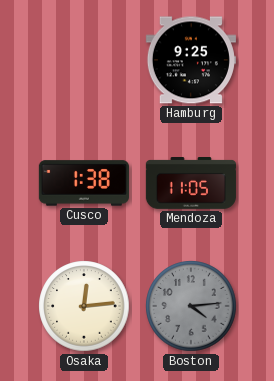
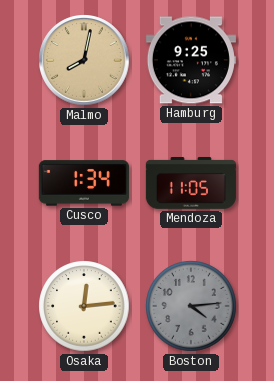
Malmo: none -> 8:02 (84, 60)
Cusco: 1:38 -> 1:34 (84, 183)
